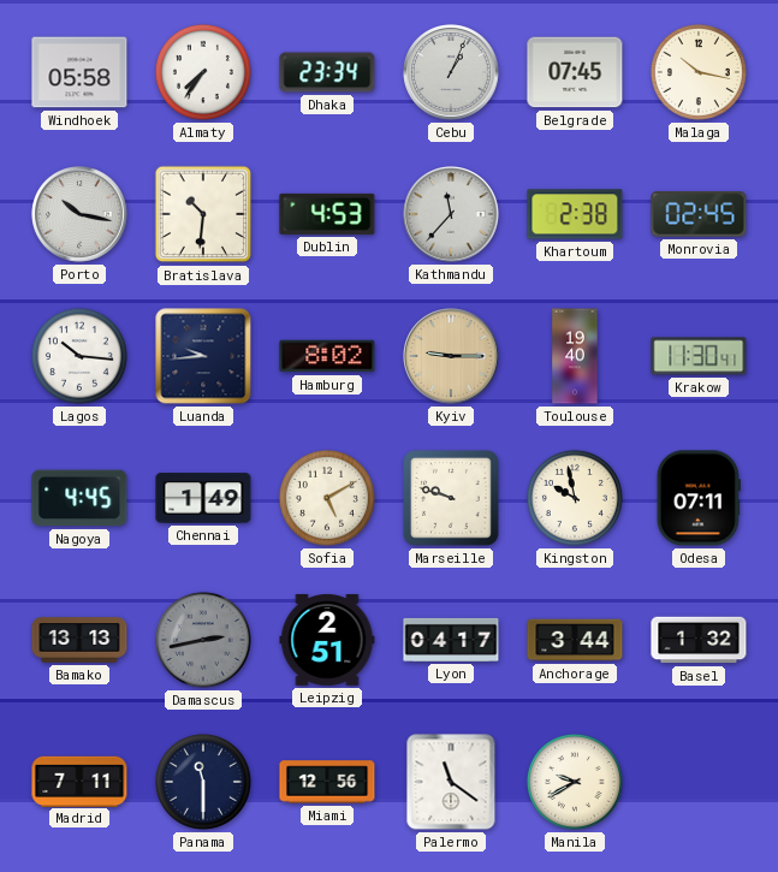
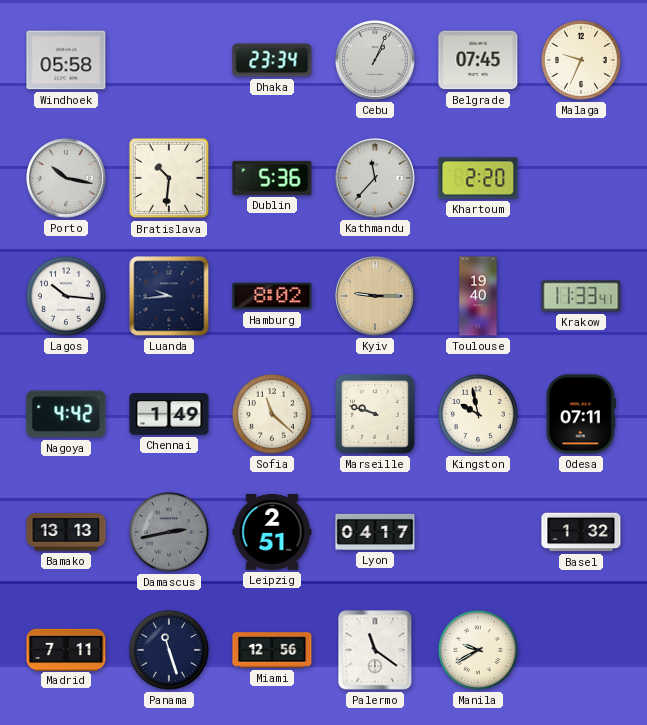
Almaty: 7:36 -> none (203, 72)
Malaga: 10:17 -> 9:34 (581, 60)
Dublin: 4:53 -> 5:36 (272, 178)
Khartoum: 2:38 -> 2:20 (478, 178)
Monrovia: 02:45 -> none (699, 215)
Krakow: 11:30 -> 11:33 (581, 296)
Nagoya: 4:45 -> 4:42 (66, 414)
Sofia: 5:10 -> 11:22 (272, 414)
Anchorage: 3:44 -> none (575, 640)
Panama: 11:30 -> 11:27 (169, 650)
